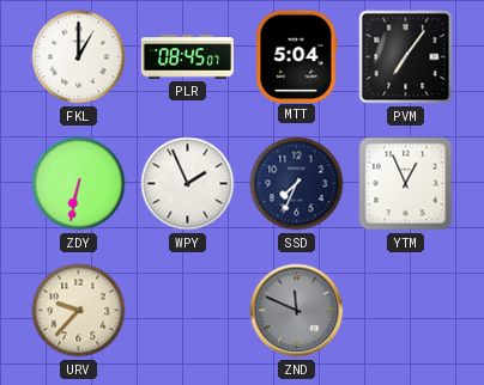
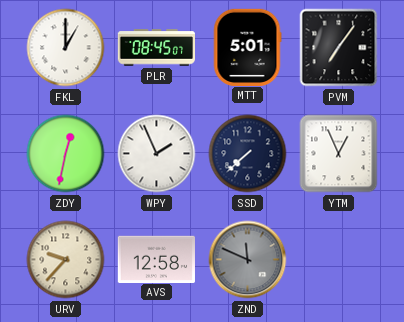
MTT: 5:04 -> 5:01 (247, 47)
ZDY: 6:32 -> 12:32 (66, 154)
SSD: 7:34 -> 7:38 (248, 154)
AVS: none -> 12:58 (156, 259)
